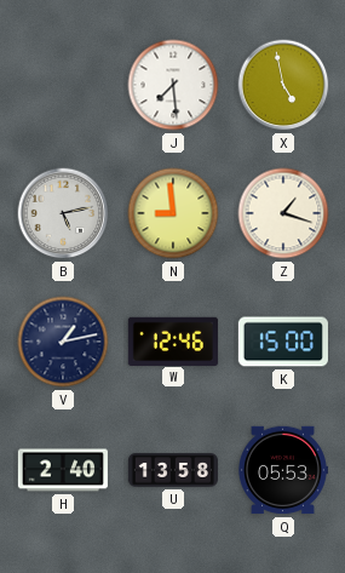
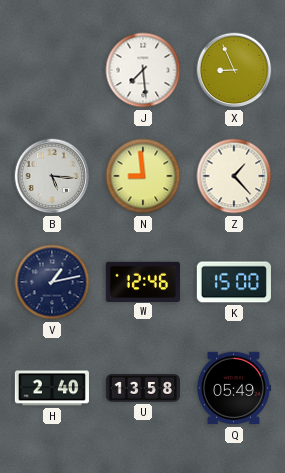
X: 4:58 -> 8:56 (234, 70)
B: 5:13 -> 5:16 (52, 176)
Z: 1:18 -> 1:23 (234, 176)
Q: 05:53 -> 05:49 (234, 388)
